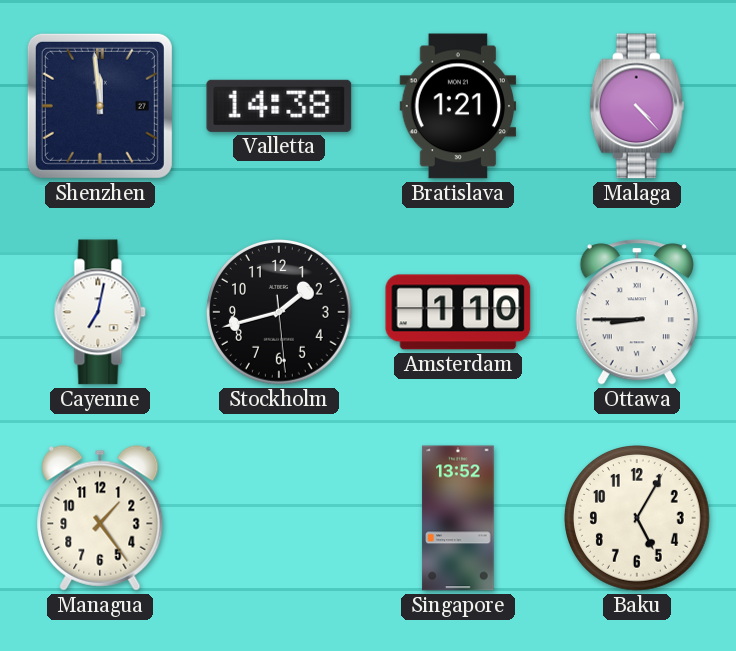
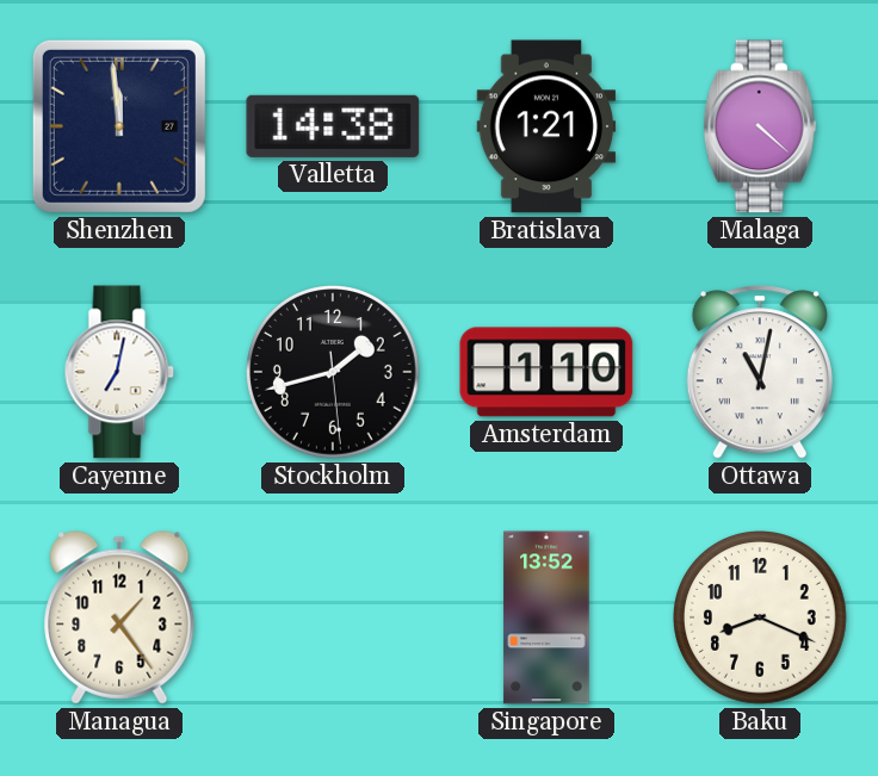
Malaga: 4:23 -> 4:22 (760, 126)
Ottawa: 8:45 -> 11:02 (760, 372)
Baku: 5:05 -> 8:19 (761, 619)
